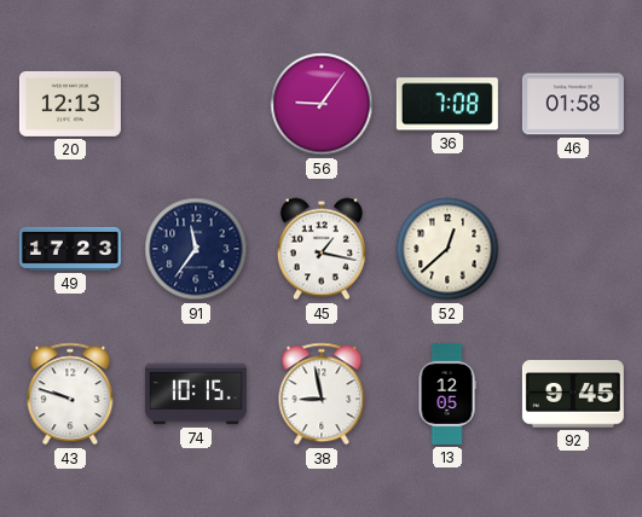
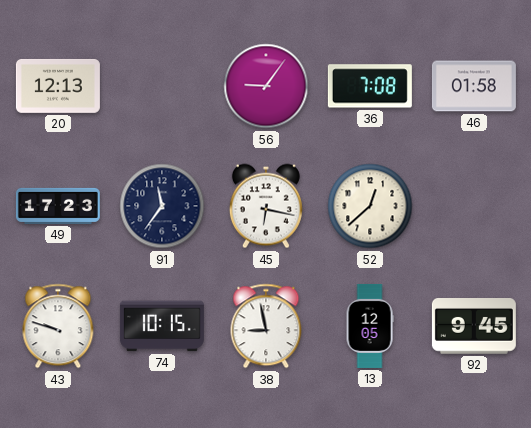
45: 1:17 -> 6:17 (266, 206)
